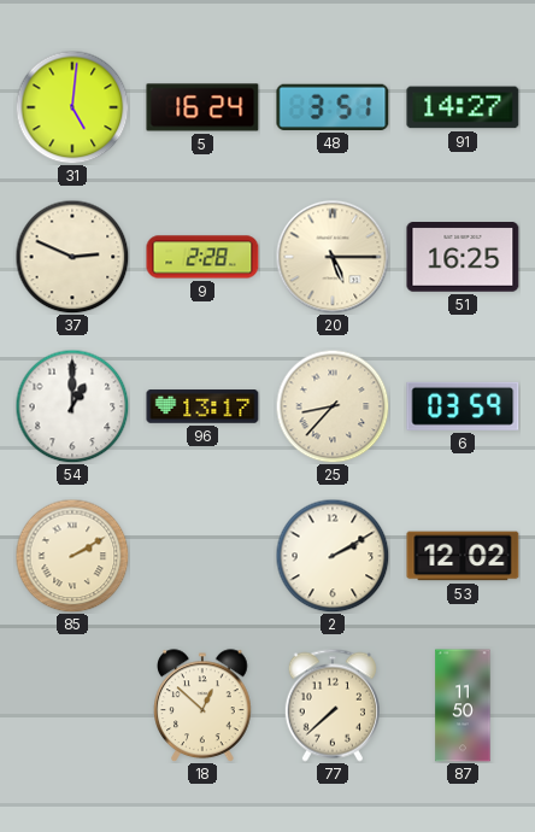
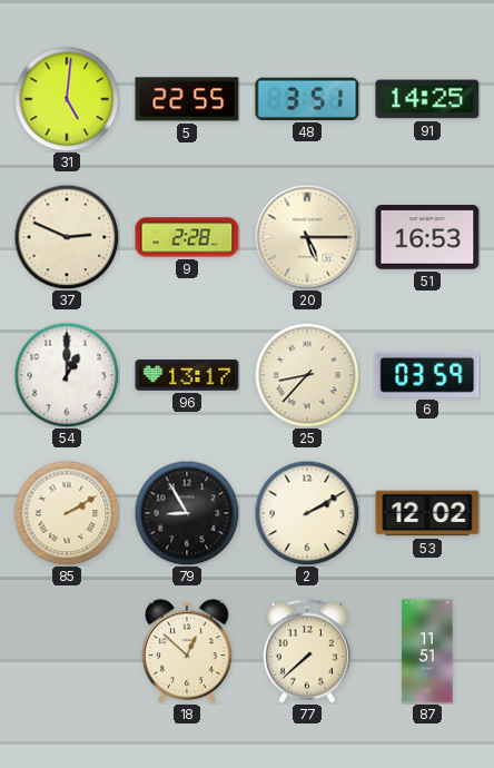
5: 16:24 -> 22:55 (187, 99)
91: 14:27 -> 14:25 (427, 99)
51: 16:25 -> 16:53 (427, 238)
79: none -> 8:55 (187, 513)
87: 11:50 -> 11:51 (427, 651)
